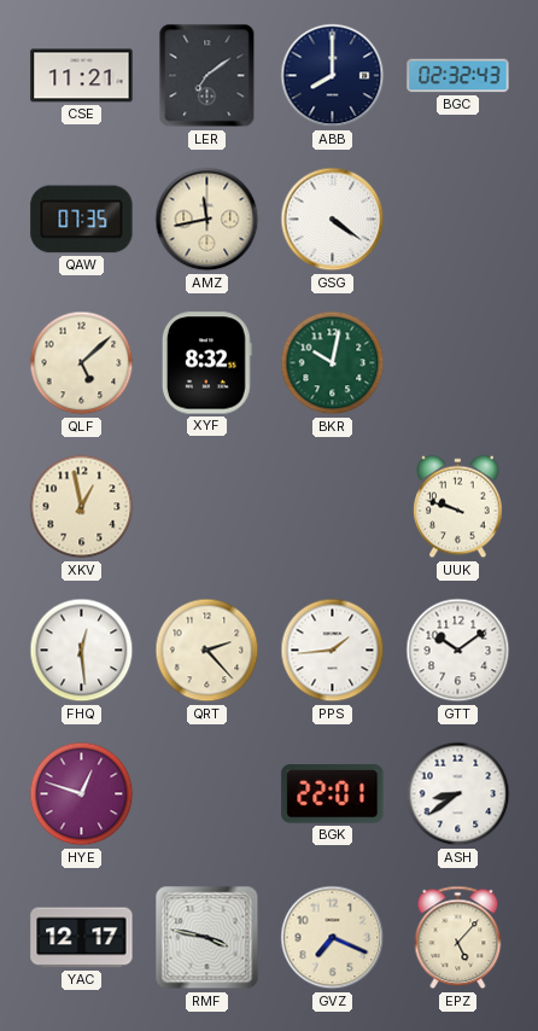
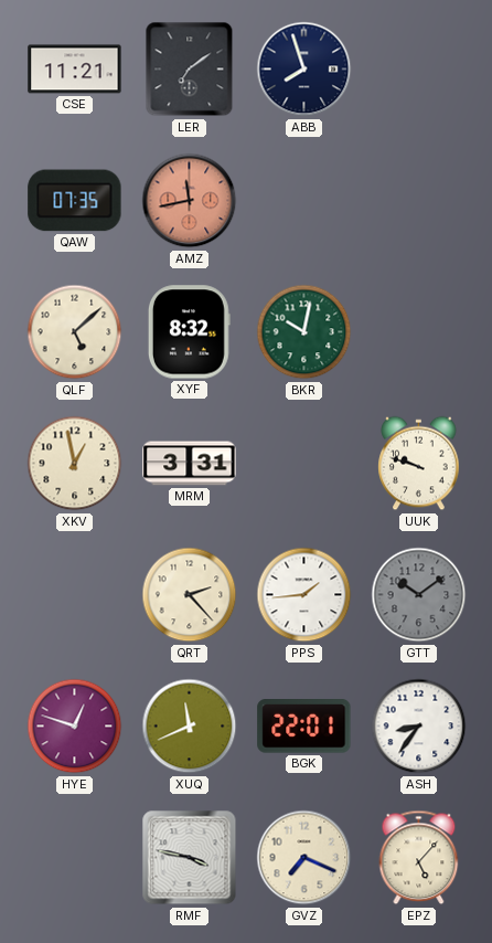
ABB: 8:00 -> 7:57 (304, 70)
BGC: 02:32 -> none (458, 76)
AMZ dial: cream -> salmon (190, 201)
GSG: 4:21 -> none (333, 220)
MRM: none -> 3:31 (190, 464)
FHQ: 12:29 -> none (82, 651)
GTT dial: white -> grey (419, 595)
XUQ: none -> 11:41 (190, 727)
ASH: 8:39 -> 8:36 (419, 727)
YAC: 12:17 -> none (82, 938)
